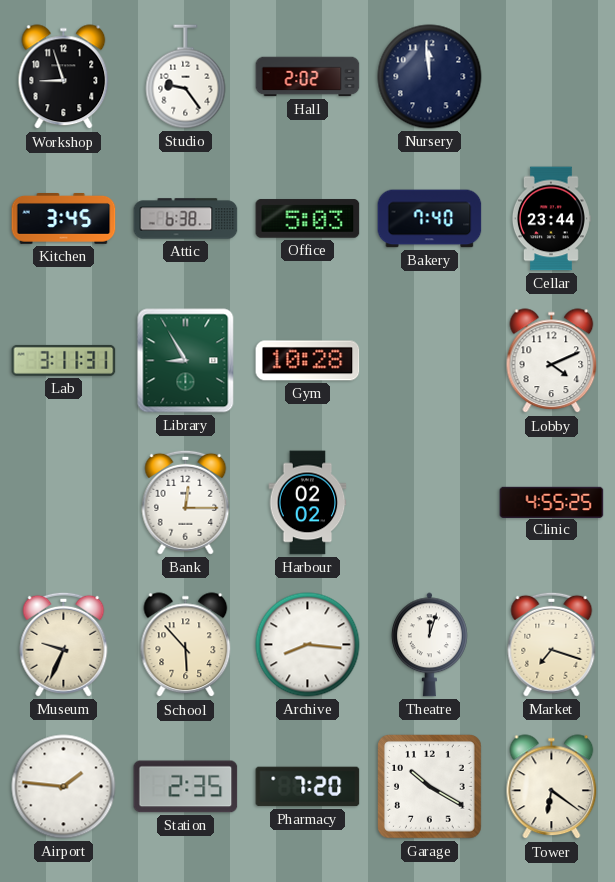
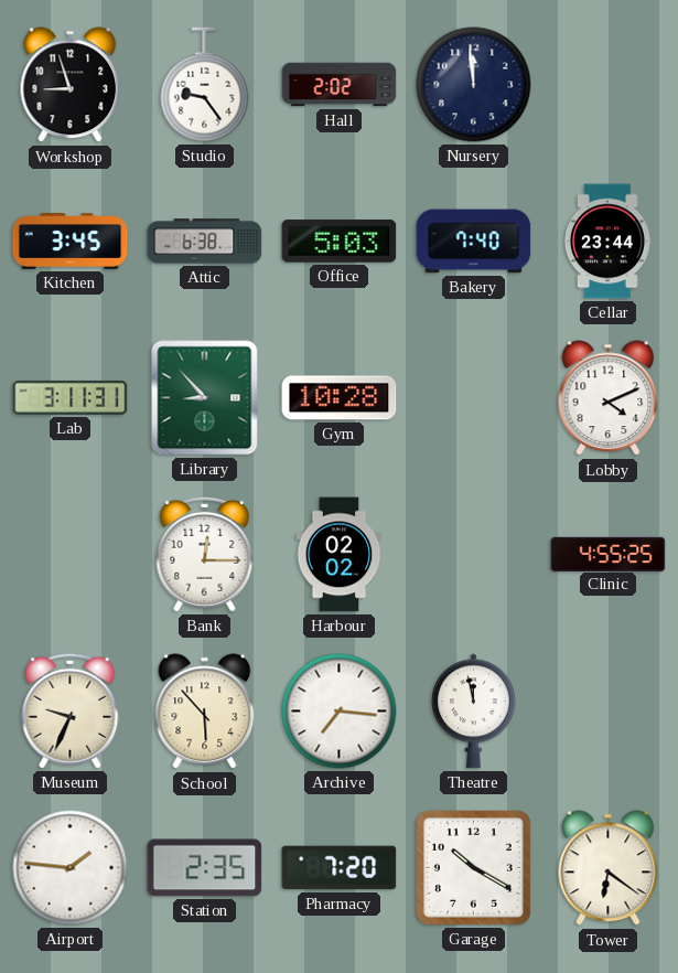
Library: 8:55 -> 8:53 (205, 398)
Archive: 8:16 -> 7:16 (340, 712)
Theatre: 12:03 -> 11:58 (473, 712)
Market: 7:18 -> none (552, 644)
